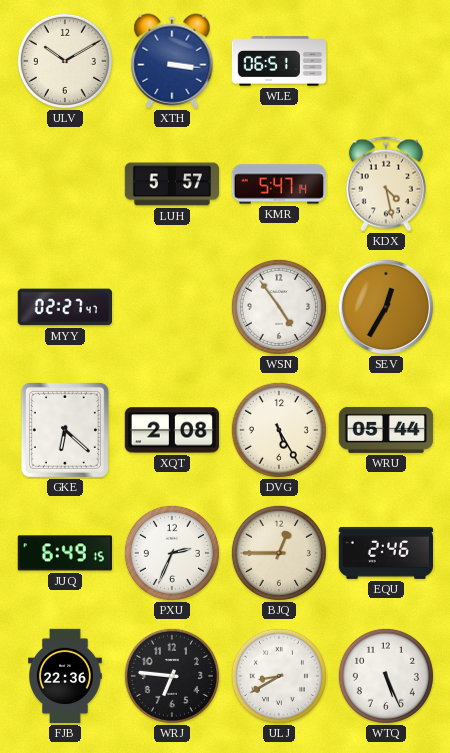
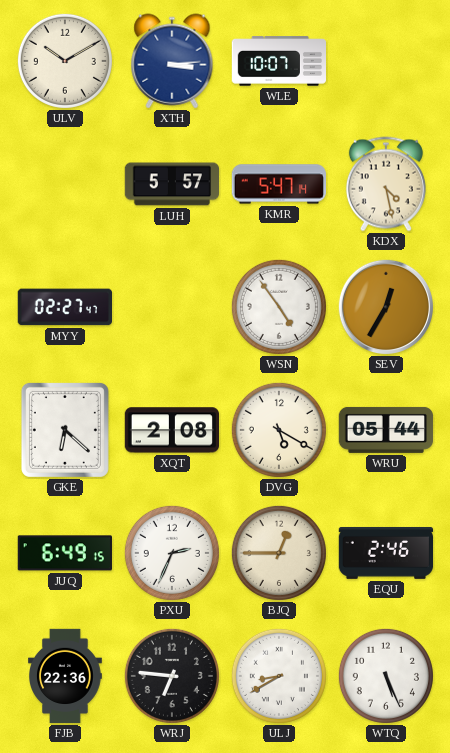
XTH: 3:16 -> 3:14 (172, 61)
WLE: 06:51 -> 10:07 (279, 61)
DVG: 5:25 -> 5:20 (279, 430)
